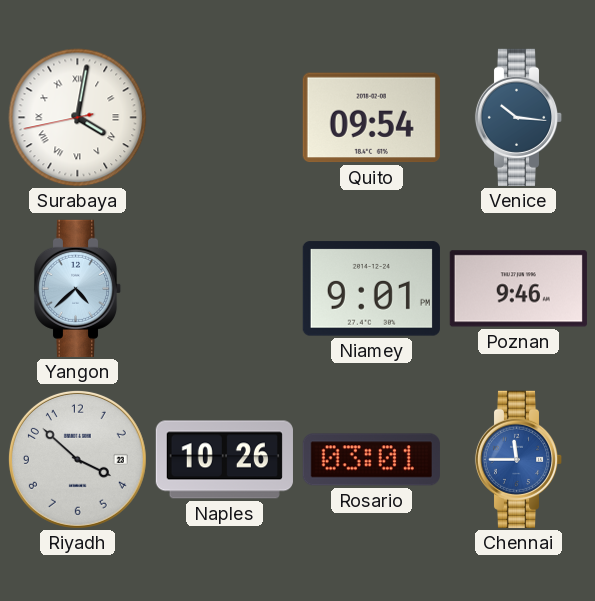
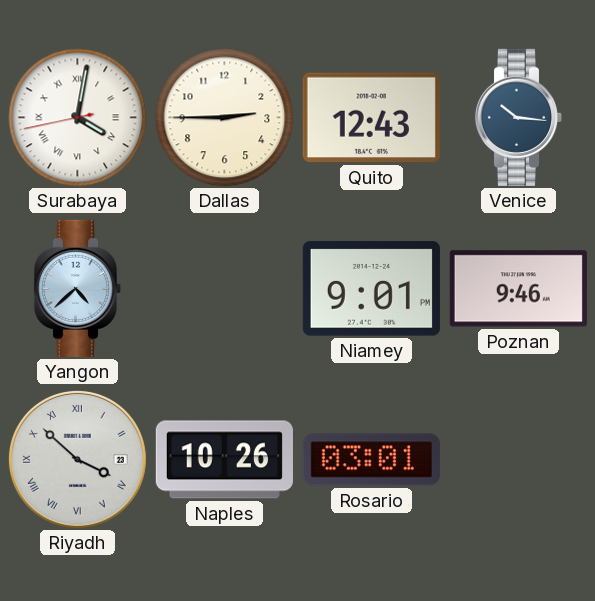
Dallas: none -> 2:45 (225, 118)
Quito: 09:54 -> 12:43 (371, 118)
Riyadh numerals: Arabic -> Roman (77, 459)
Chennai: 11:45 -> none (519, 459)
